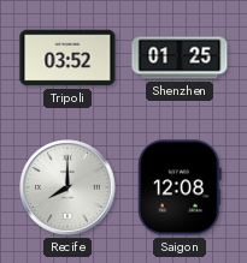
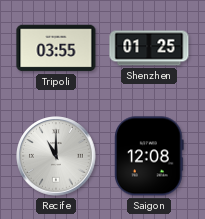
Tripoli: 03:52 -> 03:55 (56, 48)
Recife: 8:00 -> 11:00 (56, 156)
